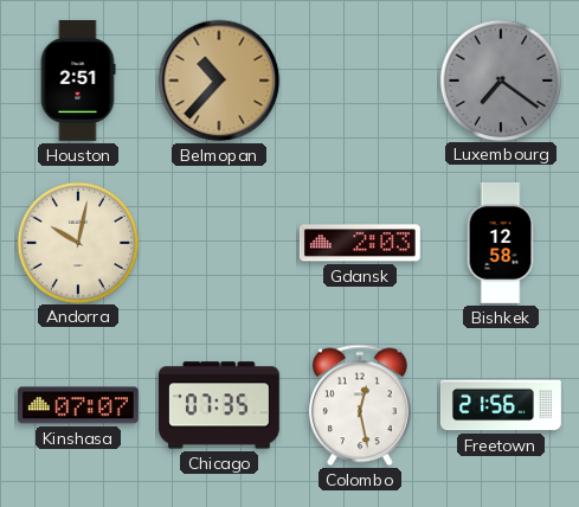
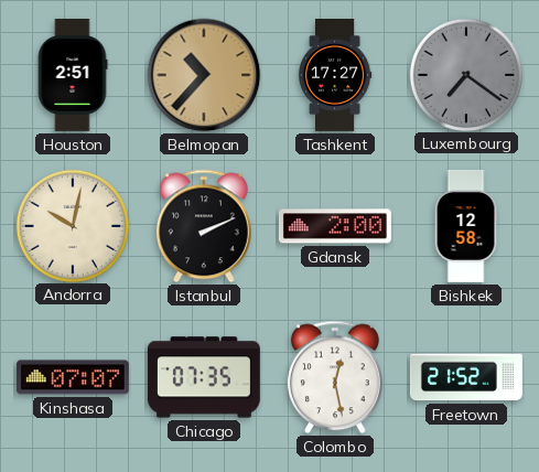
Tashkent: none -> 17:27 (335, 76)
Istanbul: none -> 2:11 (204, 226)
Gdansk: 2:03 -> 2:00 (335, 226)
Freetown: 21:56 -> 21:52 (466, 377)
